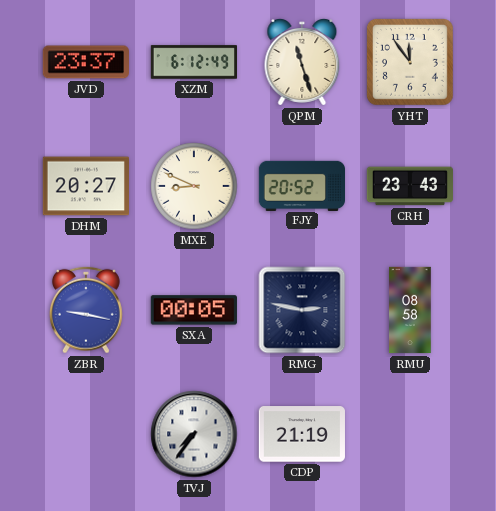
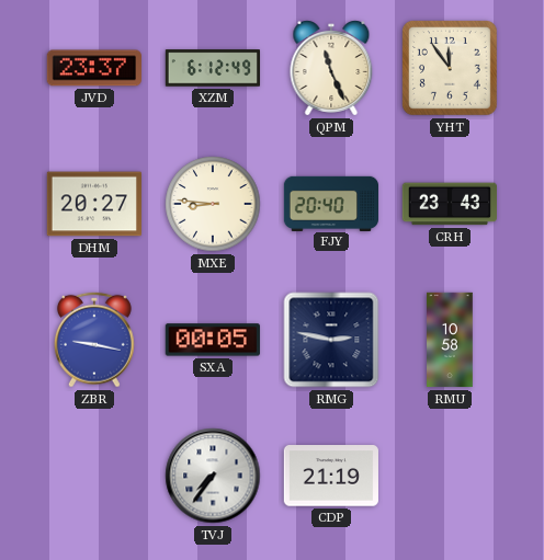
QPM: 11:27 -> 11:26 (331, 68)
MXE: 8:49 -> 8:46 (213, 204)
FJY: 20:52 -> 20:40 (331, 203)
RMU: 08:58 -> 10:58 (450, 340)
